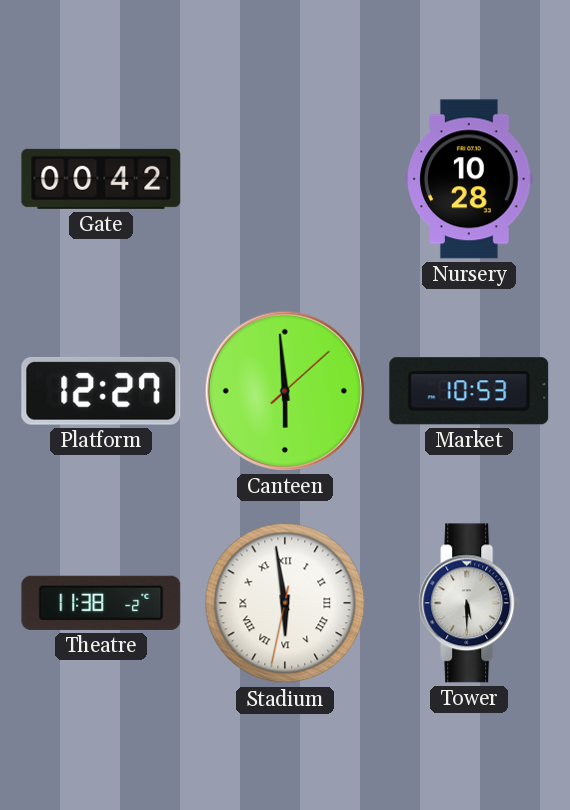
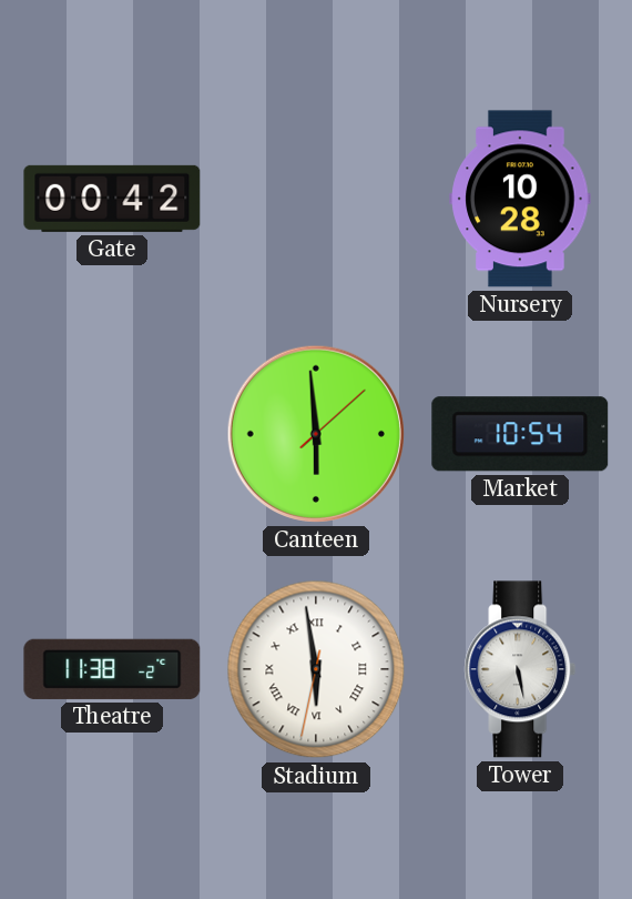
Platform: 12:27 -> none (101, 391)
Market: 10:53 -> 10:54 (520, 434)
Tower: 5:30 -> 5:28 (520, 669)
